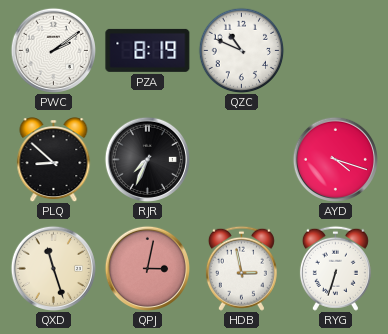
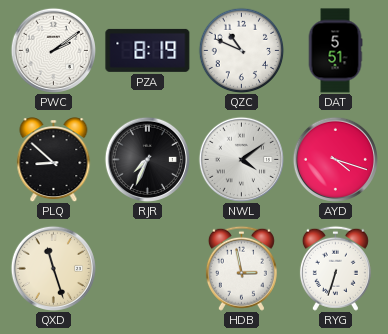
DAT: none -> 5:51 (335, 51)
NWL: none -> 4:09 (241, 159)
QPJ: 3:02 -> none (147, 268)
